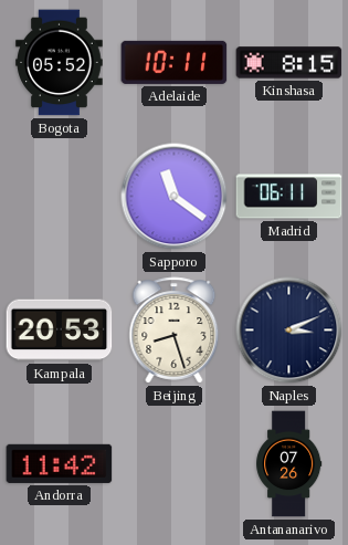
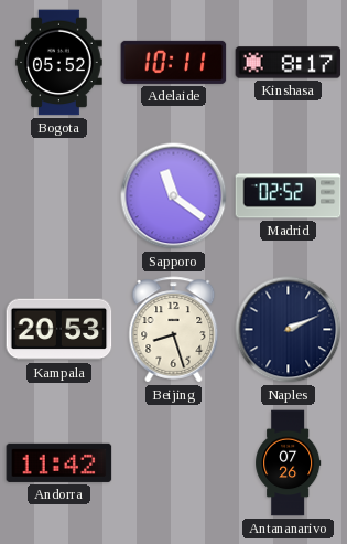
Kinshasa: 8:15 -> 8:17 (289, 63)
Madrid: 06:11 -> 02:52 (289, 196)
Naples: 3:11 -> 2:11 (289, 330)
